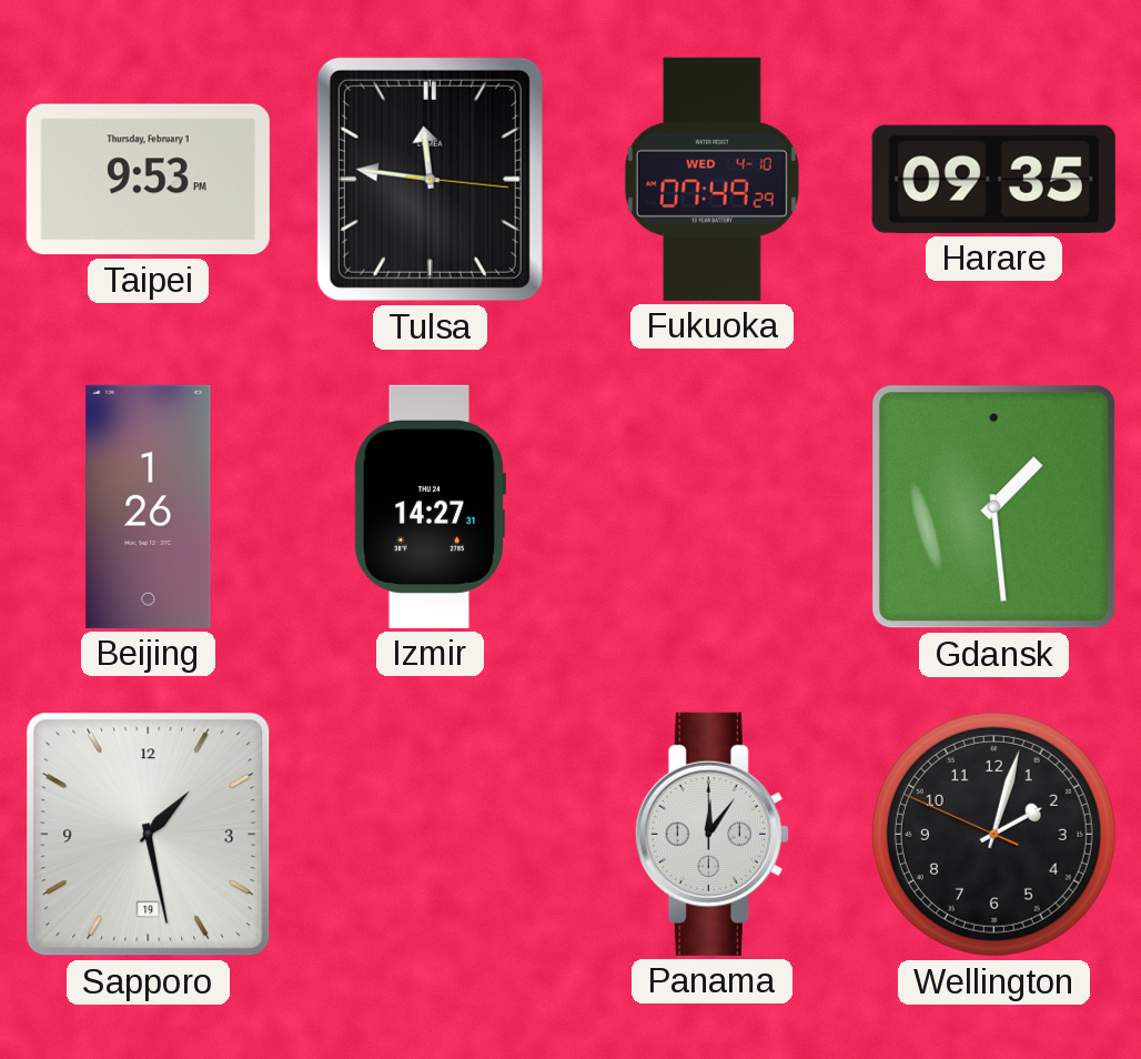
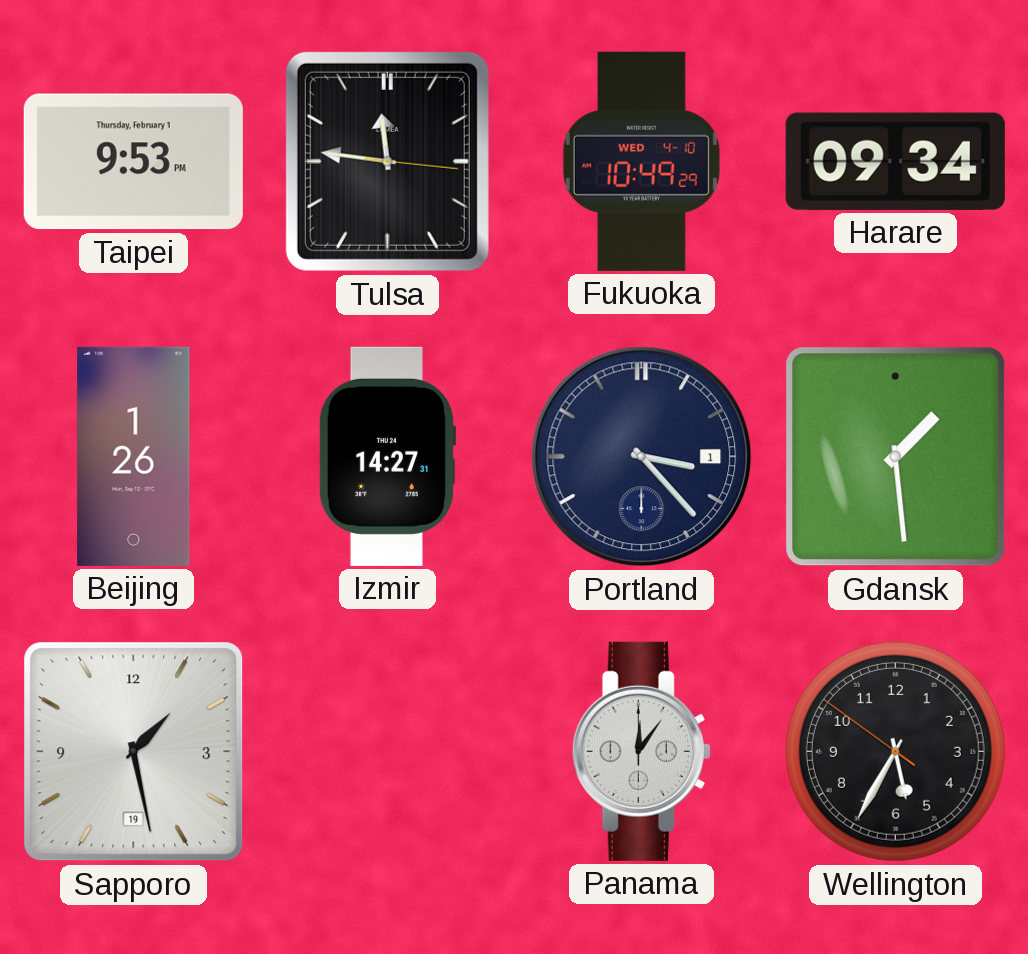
Fukuoka: 07:49 -> 10:49 (641, 161)
Harare: 09:35 -> 09:34 (895, 161)
Portland: none -> 3:23 (642, 457)
Wellington: 2:02 -> 5:34 (895, 751)
